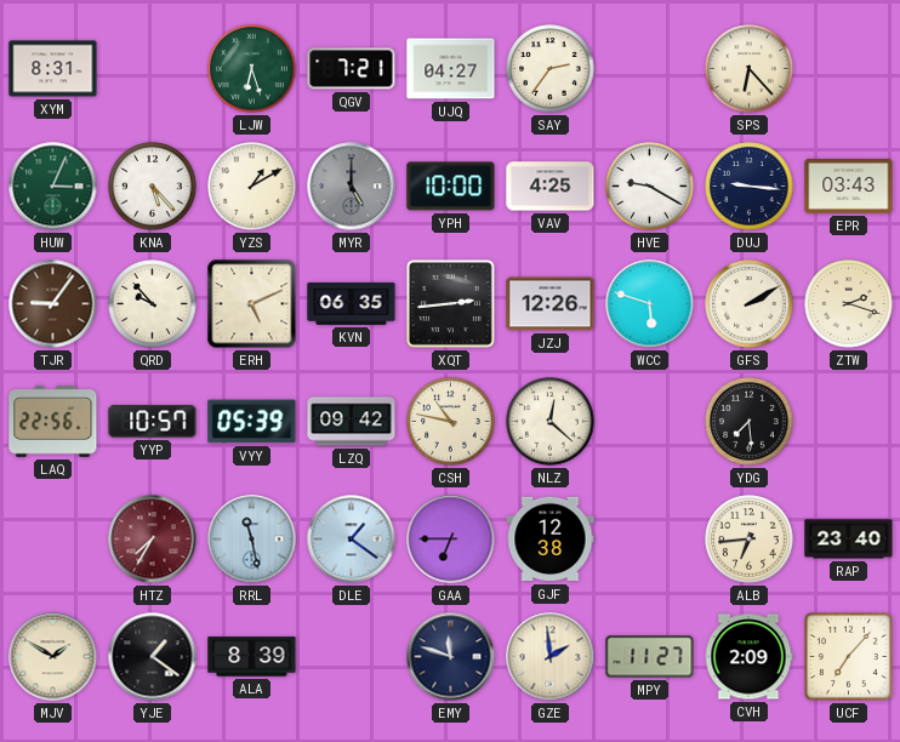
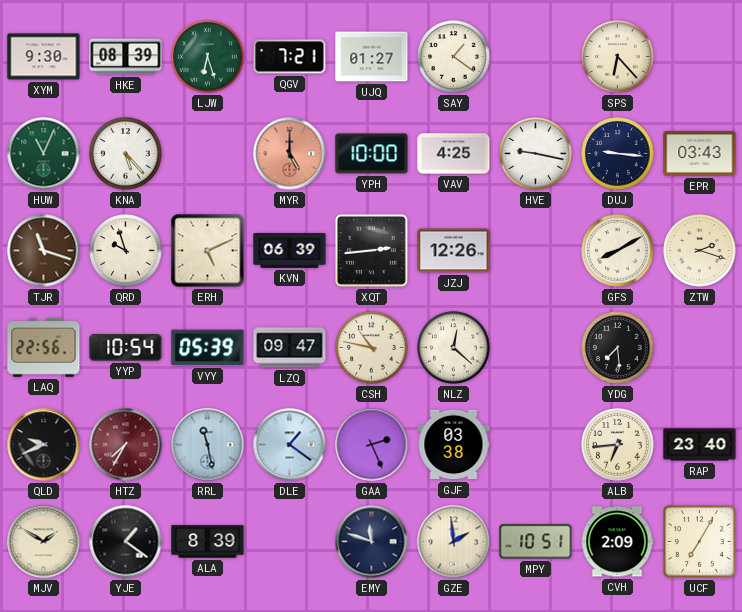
XYM: 8:31 -> 9:30 (44, 57)
HKE: none -> 08:39 (126, 57)
UJQ: 04:27 -> 01:27 (372, 57)
SAY: 2:36 -> 1:21 (454, 57)
HUW: 3:04 -> 11:04 (44, 154)
YZS: 1:10 -> none (252, 187)
MYR dial: grey -> salmon (290, 154)
HVE: 9:20 -> 9:17 (536, 154)
TJR: 9:06 -> 11:18 (44, 251)
QRD: 9:53 -> 9:57 (126, 251)
KVN: 06:35 -> 06:39 (290, 250)
WCC: 5:48 -> none (650, 304)
GFS: 2:10 -> 8:10 (618, 251)
YYP: 10:57 -> 10:54 (126, 348)
LZQ: 09:42 -> 09:47 (290, 348)
QLD: none -> 9:41 (44, 445)
GAA: 6:45 -> 2:26 (372, 445)
GJF: 12:38 -> 03:38 (454, 445)
MPY: 11:27 -> 10:51 (536, 542)
UCF: 7:07 -> 7:05 (699, 541)
